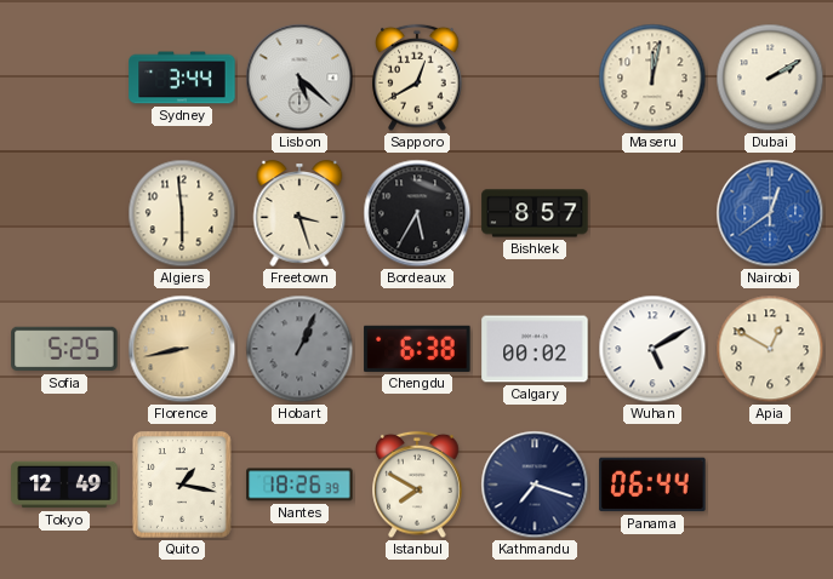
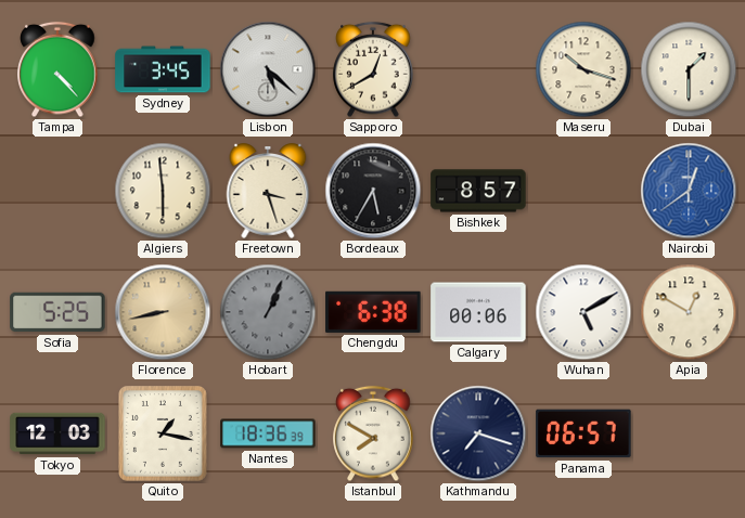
Tampa: none -> 4:23 (57, 69)
Sydney: 3:44 -> 3:45 (163, 69)
Maseru: 12:02 -> 10:18 (583, 69)
Dubai: 2:10 -> 1:30 (689, 69)
Calgary: 00:02 -> 00:06 (478, 312)
Tokyo: 12:49 -> 12:03 (57, 433)
Nantes: 18:26 -> 18:36 (268, 433)
Panama: 06:44 -> 06:57 (583, 433)
